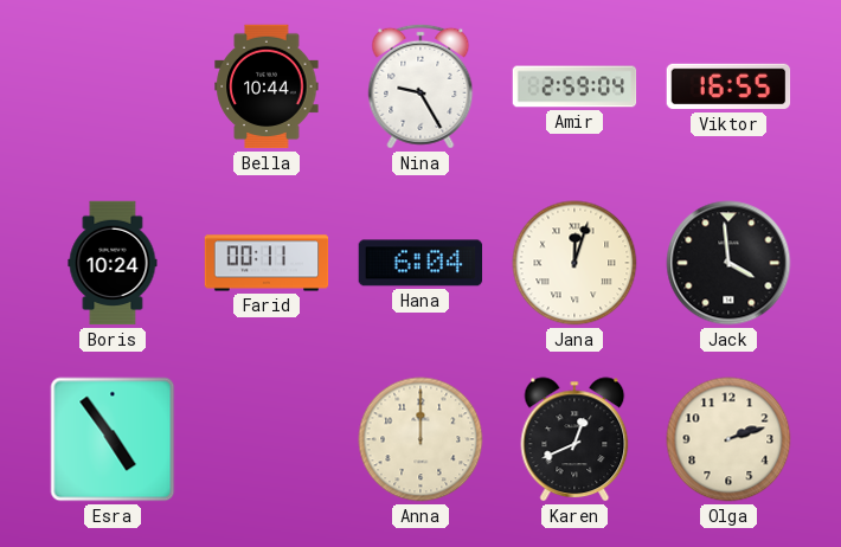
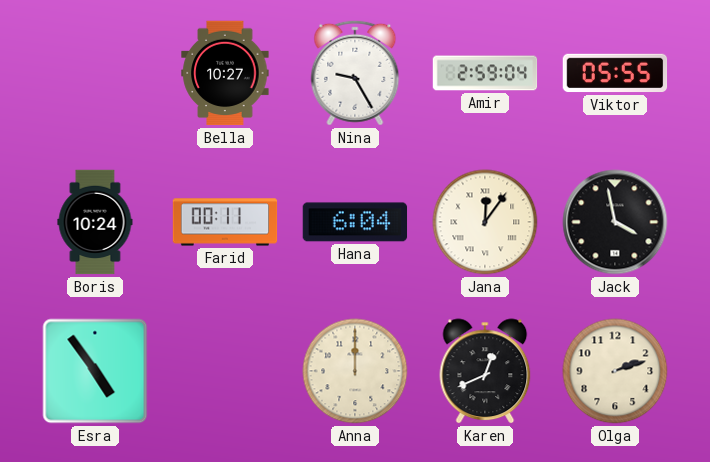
Bella: 10:44 -> 10:27 (225, 73)
Viktor: 16:55 -> 05:55 (615, 73)
Jana: 12:03 -> 12:06 (485, 222)
Jack: 3:59 -> 3:58 (615, 222)
